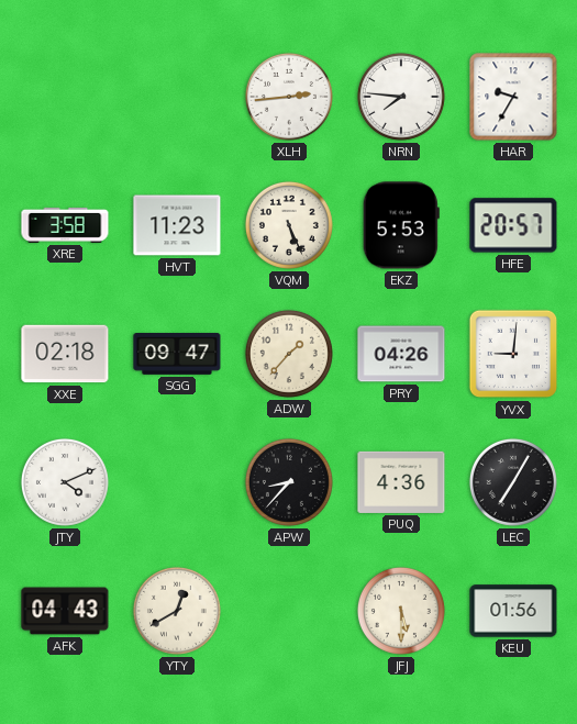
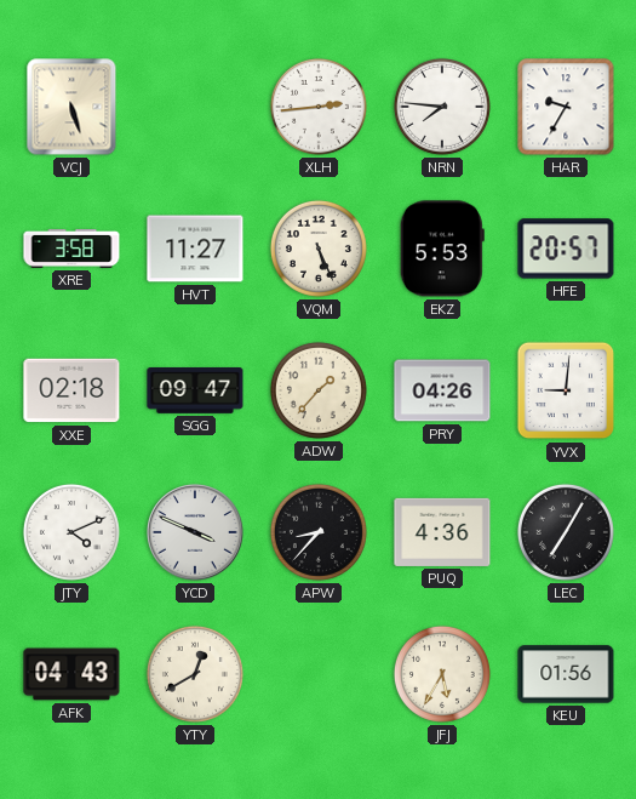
VCJ: none -> 5:27 (71, 107)
HVT: 11:23 -> 11:27 (195, 249)
YCD: none -> 3:49 (195, 532)
JFJ: 5:30 -> 5:35 (442, 674)
